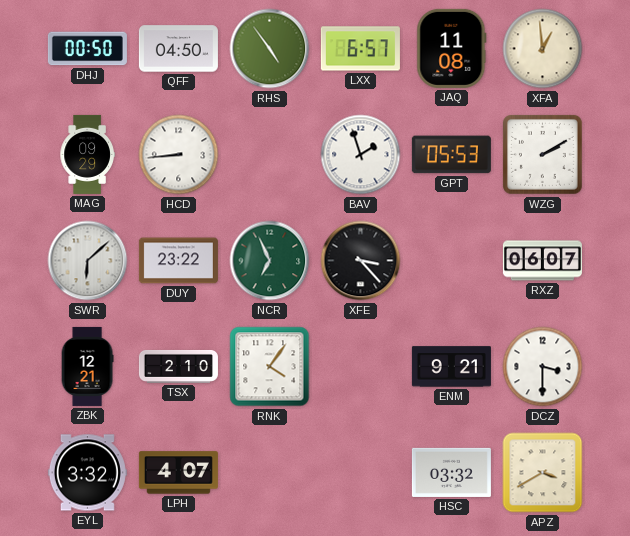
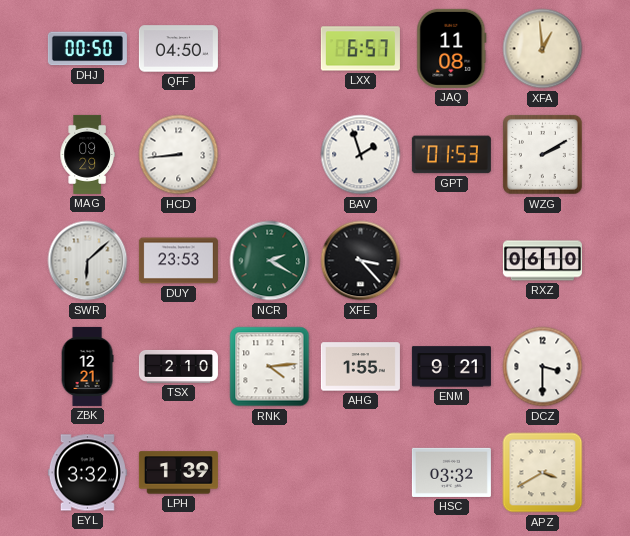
RHS: 4:54 -> none (270, 49)
GPT: 05:53 -> 01:53 (451, 155)
DUY: 23:22 -> 23:53 (178, 261)
NCR: 6:56 -> 2:20 (270, 261)
RXZ: 06:07 -> 06:10 (542, 261)
RNK: 4:06 -> 4:14 (270, 367)
AHG: none -> 1:55 (360, 367)
LPH: 4:07 -> 1:39 (178, 473)
